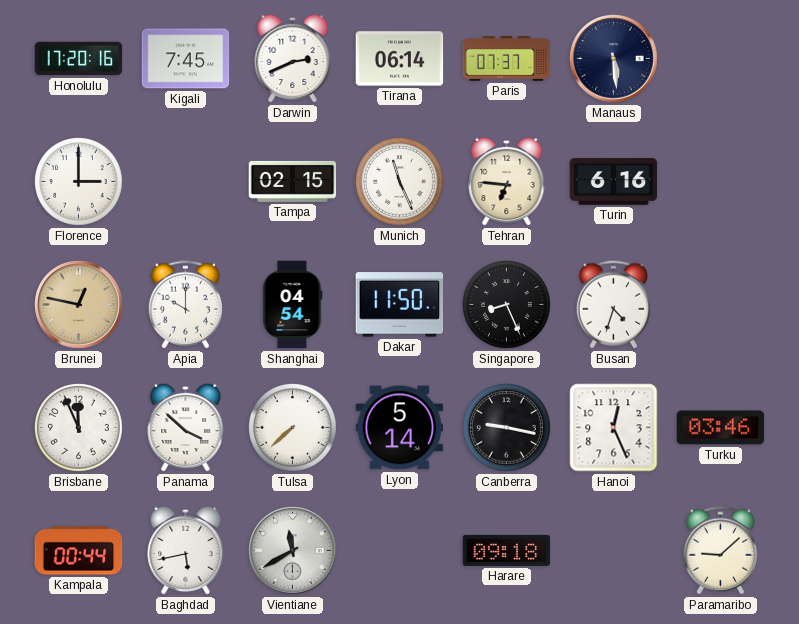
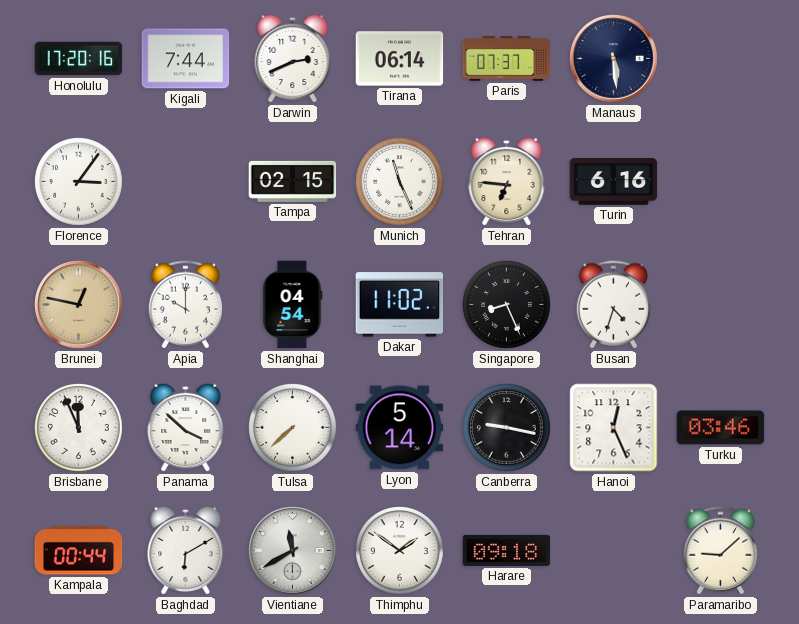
Kigali: 7:45 -> 7:44 (186, 59)
Florence: 3:00 -> 3:06 (79, 182)
Dakar: 11:50 -> 11:02 (400, 305)
Baghdad: 5:43 -> 6:10 (186, 550)
Thimphu: none -> 1:51 (400, 551)
